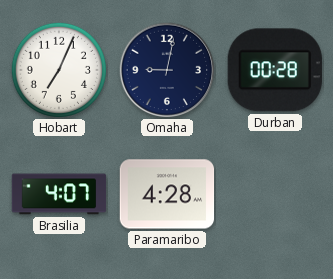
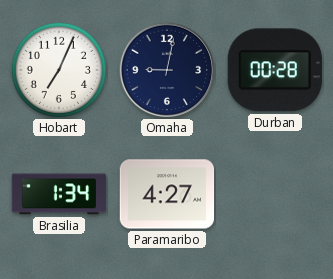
Brasilia: 4:07 -> 1:34 (59, 194)
Paramaribo: 4:28 -> 4:27 (167, 194)
